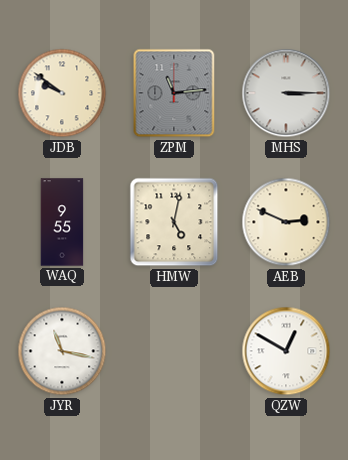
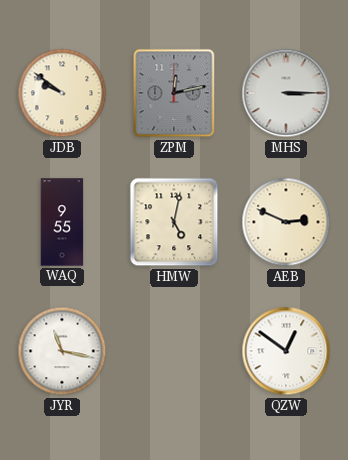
ZPM: 11:14 -> 12:13 (174, 93)
QZW: 12:50 -> 12:51 (286, 351)
